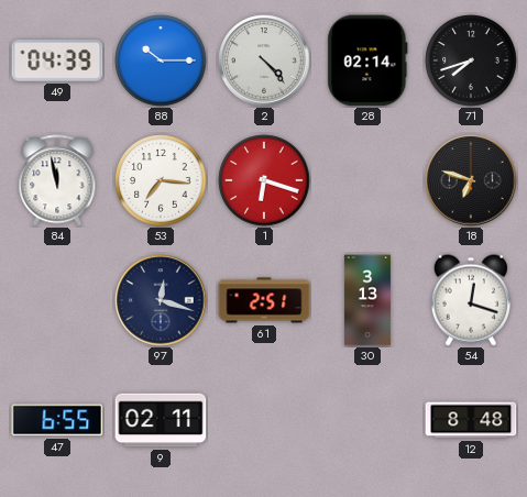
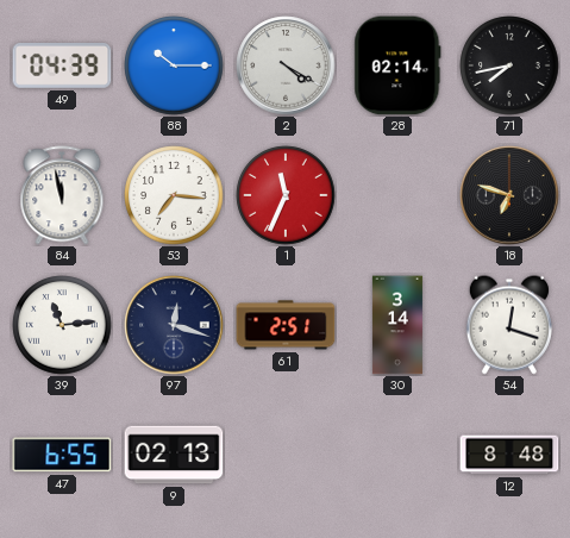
2: 4:23 -> 4:20 (286, 65)
71: 7:42 -> 7:43 (509, 65)
1: 6:18 -> 11:34 (286, 195)
39: none -> 11:14 (62, 325)
30: 3:13 -> 3:14 (397, 325)
9: 02:11 -> 02:13 (174, 455)
